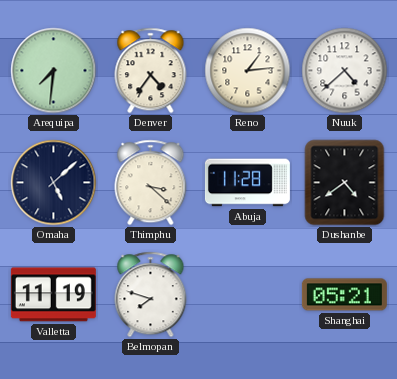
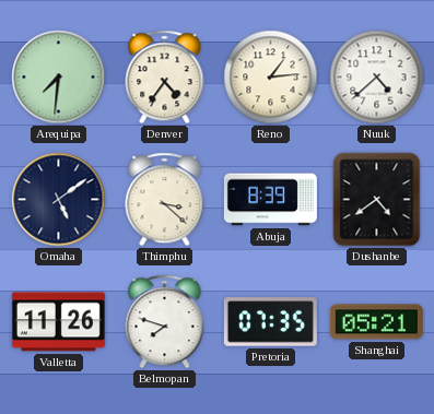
Omaha: 5:08 -> 5:09 (59, 200)
Abuja: 11:28 -> 8:39 (270, 200)
Valletta: 11:19 -> 11:26 (58, 322)
Pretoria: none -> 07:35 (270, 322)
